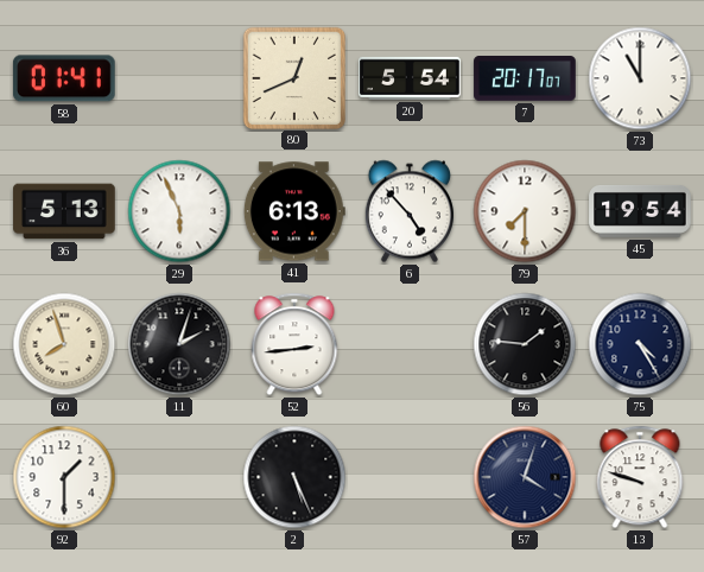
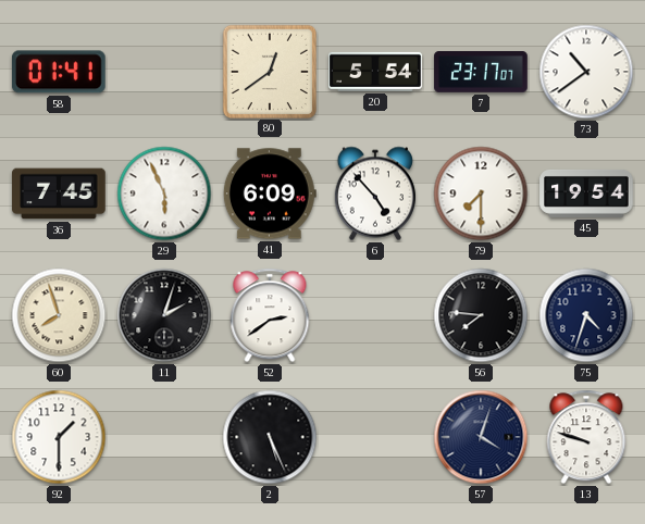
80: 12:41 -> 12:39 (269, 71)
7: 20:17 -> 23:17 (481, 73)
73: 11:00 -> 10:39 (586, 72)
36: 5:13 -> 7:45 (59, 194)
41: 6:13 -> 6:09 (270, 194)
52: 2:44 -> 2:39 (270, 315)
56: 1:46 -> 7:46 (481, 315)
75: 4:25 -> 4:33 (586, 315)
